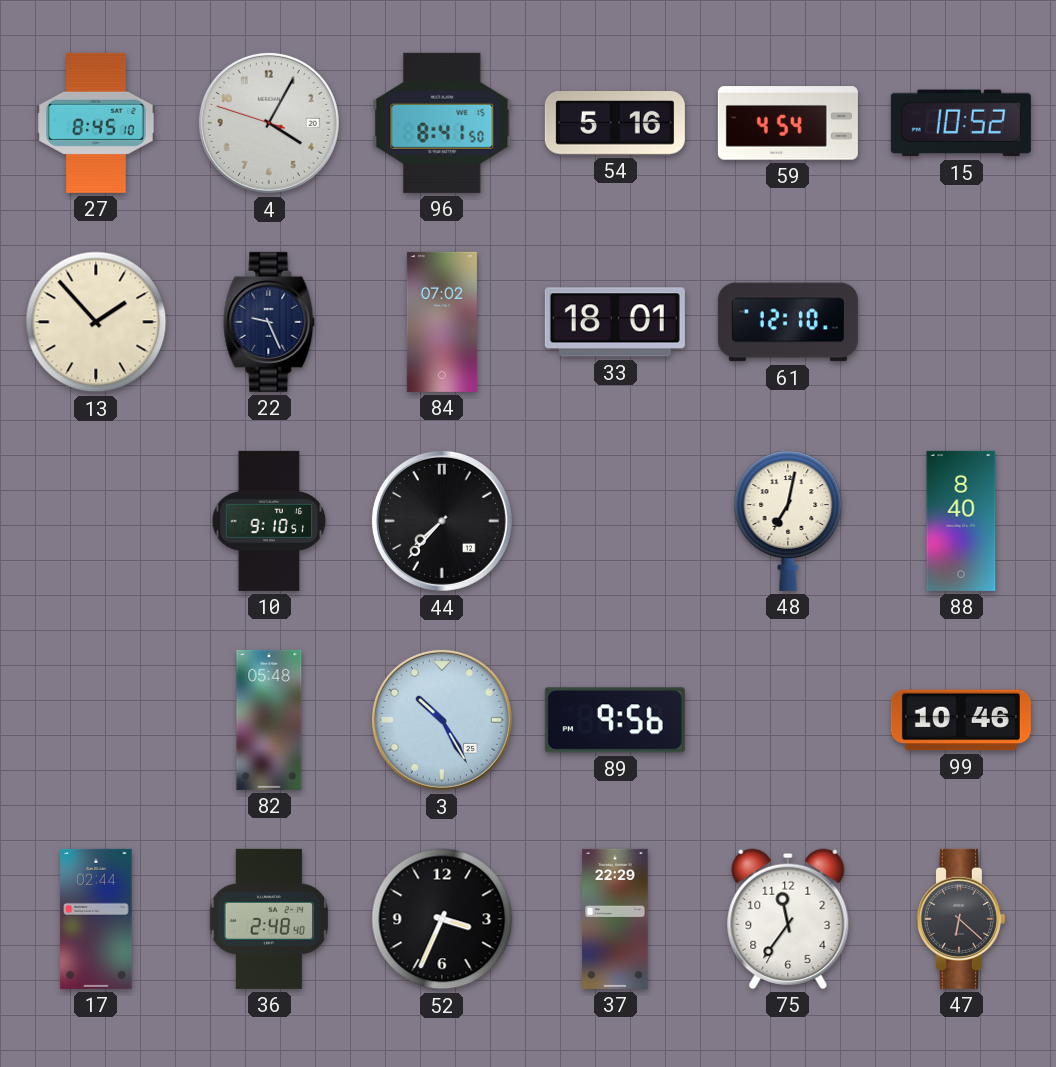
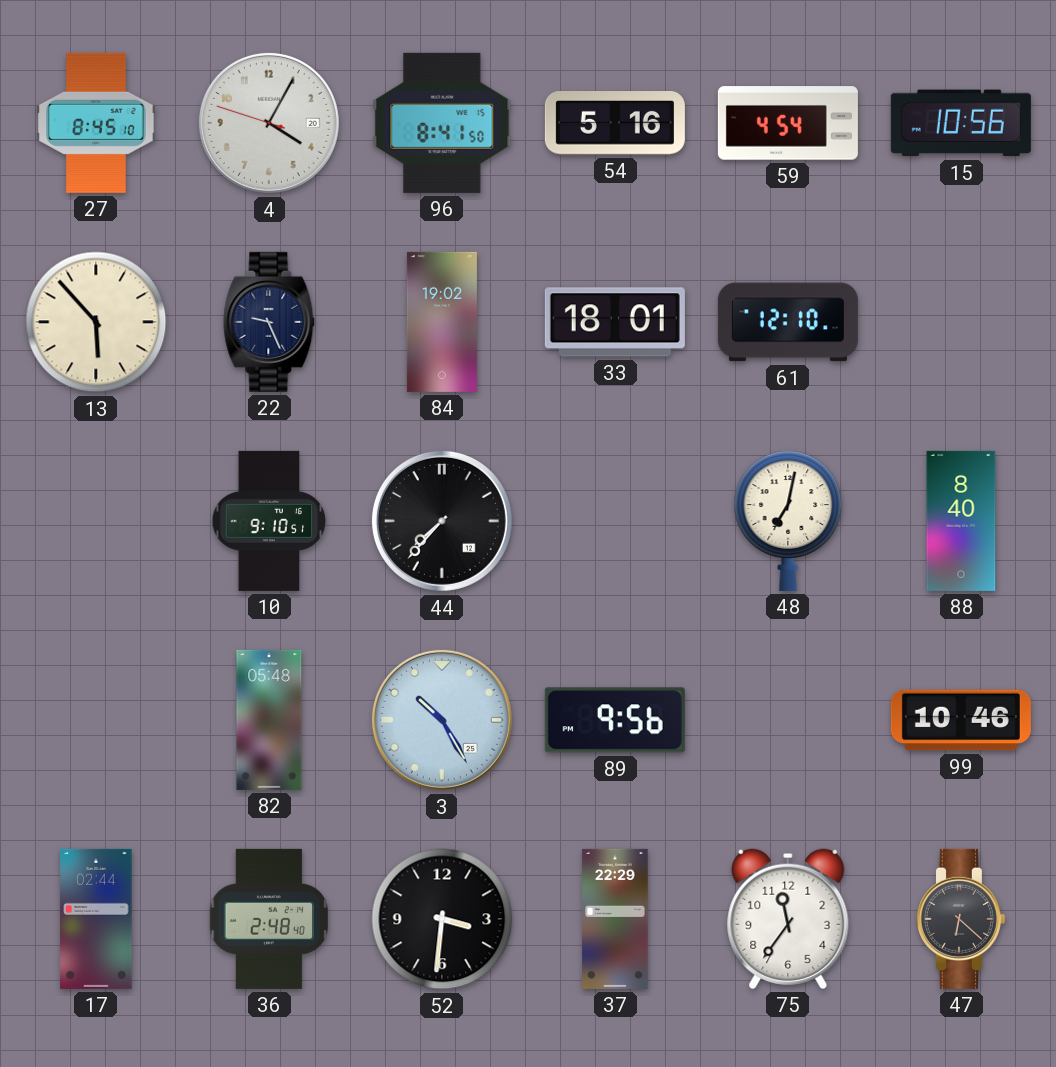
15: 10:52 -> 10:56 (961, 123)
13: 1:53 -> 5:53 (96, 322)
84: 07:02 -> 19:02 (442, 322)
52: 3:34 -> 3:31 (442, 919)
